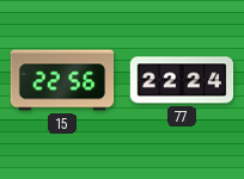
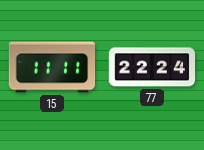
15: 22:56 -> 11:11 (52, 67)
